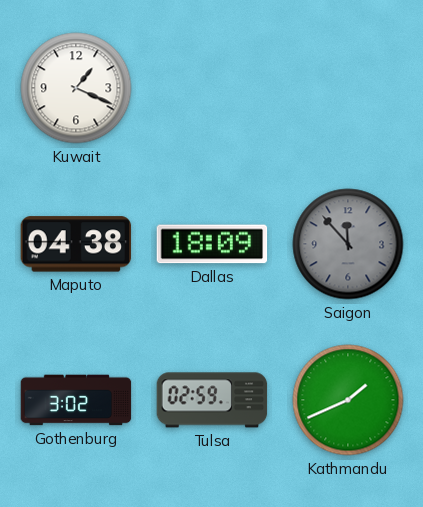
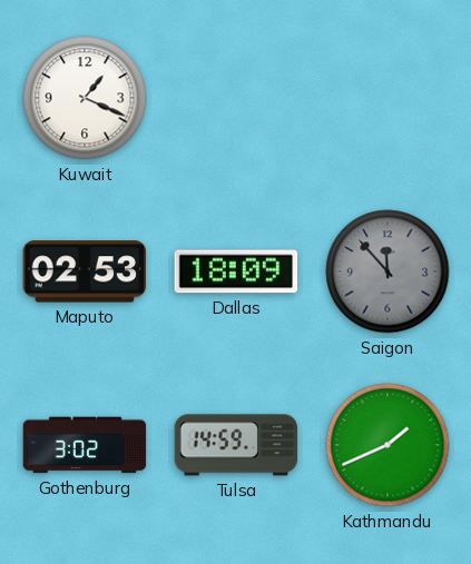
Maputo: 04:38 -> 02:53 (85, 271)
Tulsa: 02:59 -> 14:59 (236, 445)
